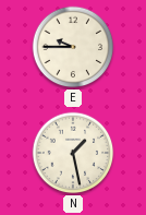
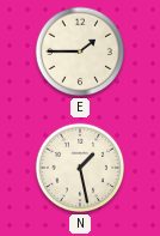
E: 9:45 -> 1:45 (80, 52)
